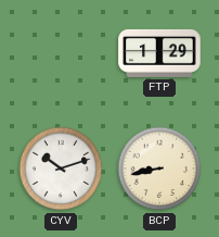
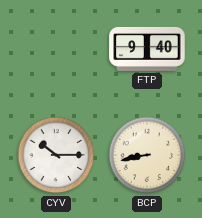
FTP: 1:29 -> 9:40 (147, 49)
CYV: 10:12 -> 10:15 (56, 155)
